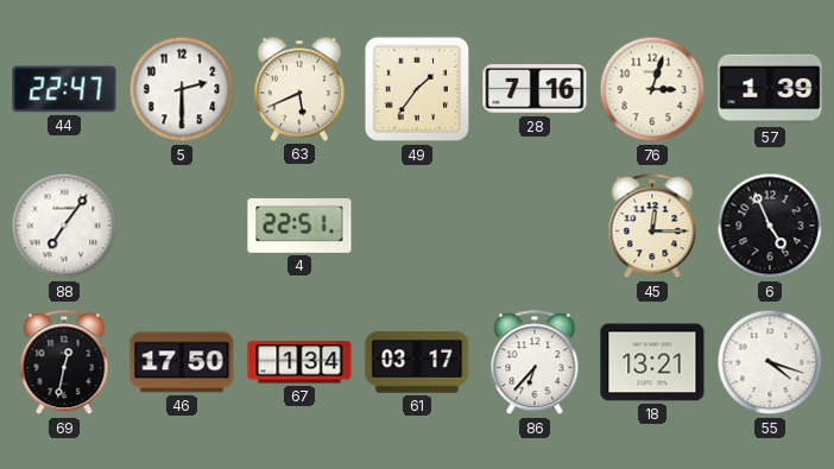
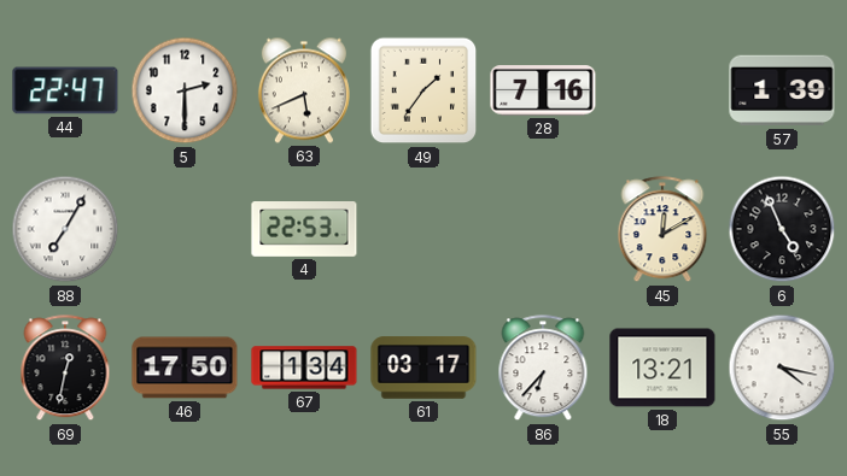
76: 3:03 -> none (652, 89)
88: 7:06 -> 7:05 (65, 229)
4: 22:51 -> 22:53 (304, 230)
45: 12:15 -> 12:10 (662, 230)
55: 4:18 -> 4:17 (782, 368)
